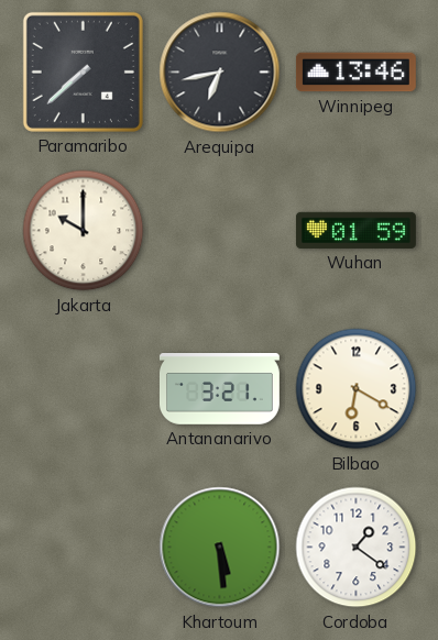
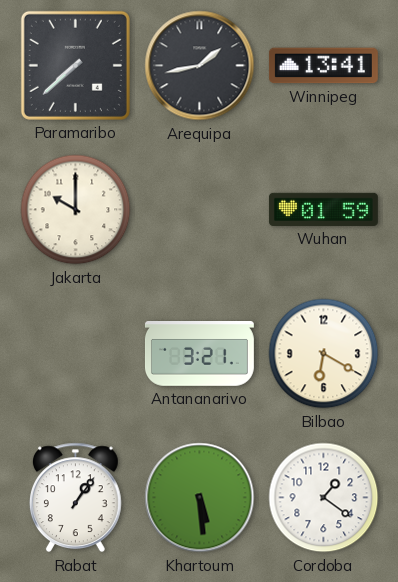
Arequipa: 6:43 -> 1:43 (200, 66)
Winnipeg: 13:46 -> 13:41 (323, 66)
Rabat: none -> 1:06 (75, 498)
